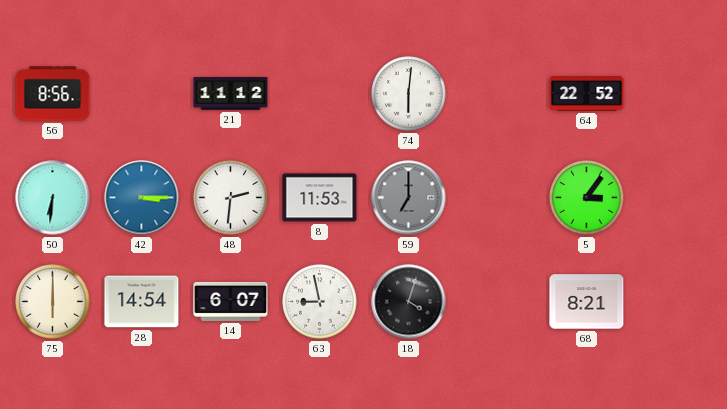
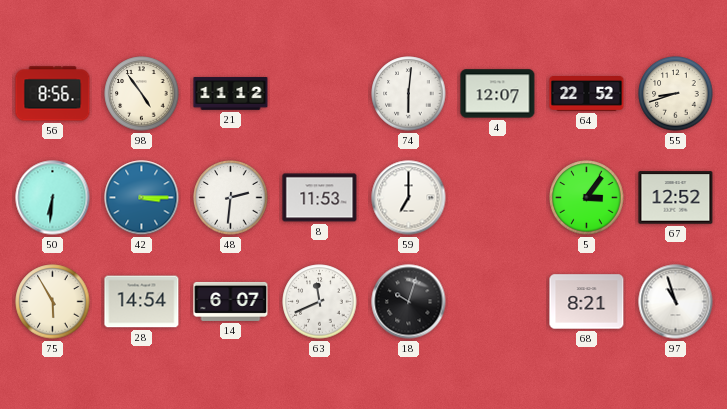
98: none -> 4:54 (142, 94)
4: none -> 12:07 (498, 94)
55: none -> 8:42 (676, 94)
59 dial: grey -> white (409, 198)
67: none -> 12:52 (676, 198)
75: 6:00 -> 5:55 (53, 302)
63: 8:58 -> 11:41 (320, 302)
18: 4:03 -> 10:03 (409, 302)
97: none -> 10:57 (676, 302)
